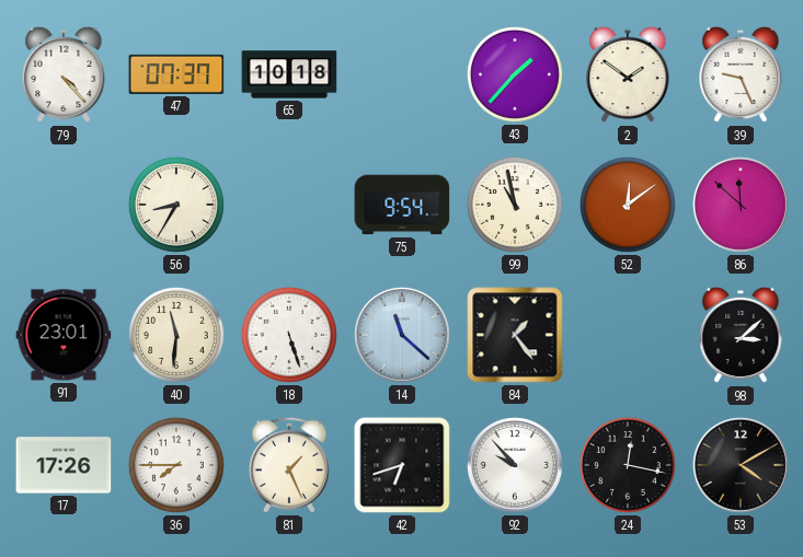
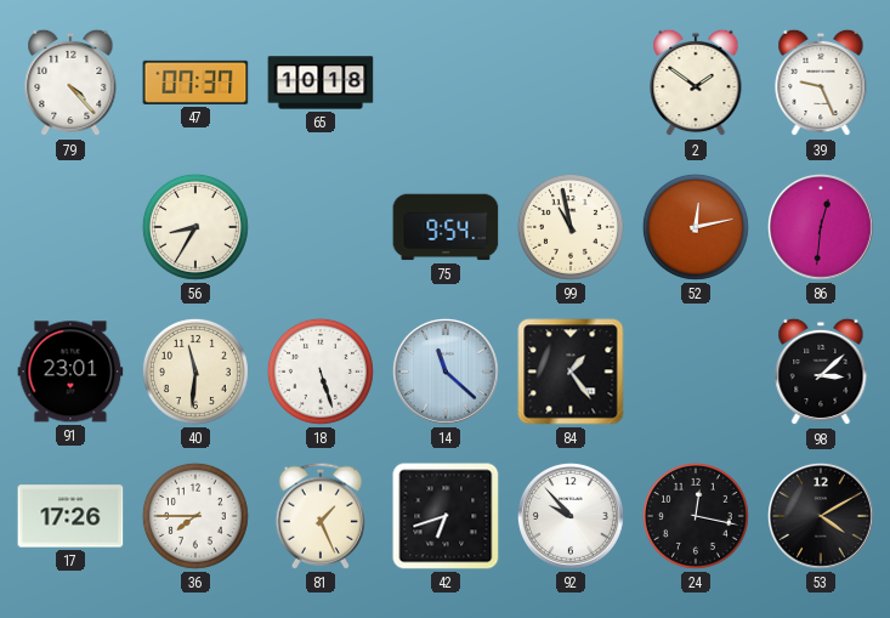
43: 1:37 -> none (515, 74)
52: 12:09 -> 12:13 (696, 227)
86: 11:52 -> 12:31 (821, 227)
